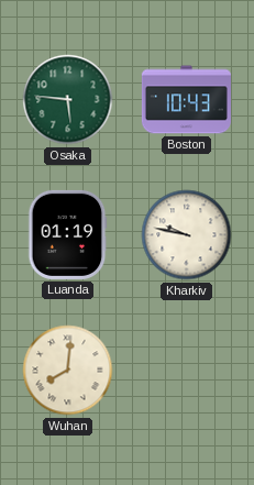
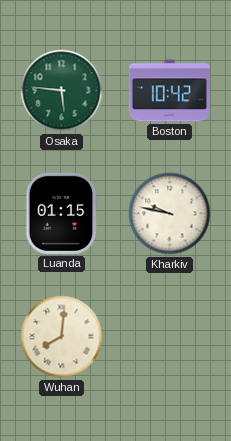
Boston: 10:43 -> 10:42 (169, 91)
Luanda: 01:19 -> 01:15 (61, 213)
